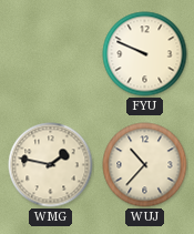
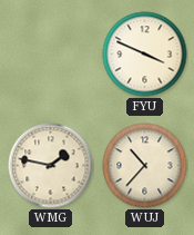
FYU: 9:49 -> 3:49 (145, 55)
